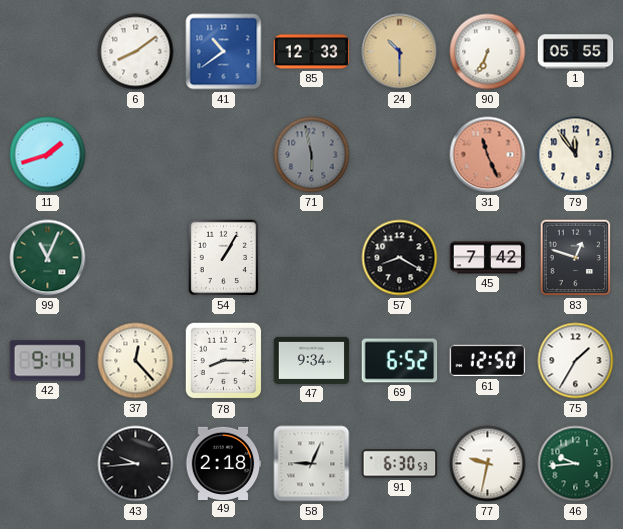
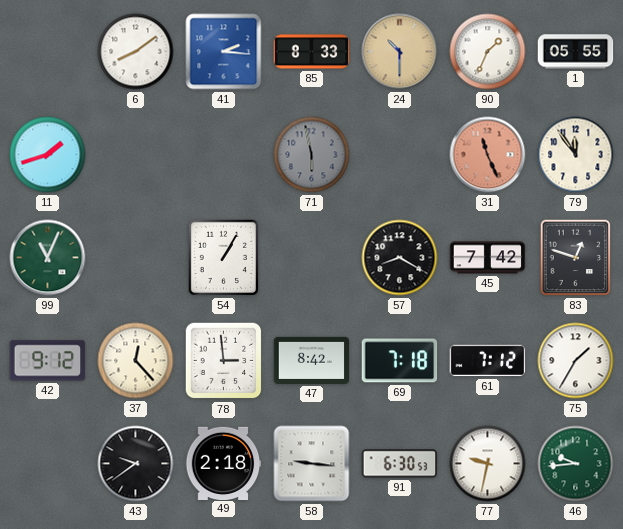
41: 10:39 -> 2:16 (224, 52)
85: 12:33 -> 8:33 (312, 52)
90: 6:34 -> 1:34 (488, 52)
42: 9:14 -> 9:12 (48, 361)
78: 8:15 -> 2:59 (224, 361)
47: 9:34 -> 8:42 (312, 360)
69: 6:52 -> 7:18 (400, 361)
61: 12:50 -> 7:12 (488, 361)
43: 9:44 -> 9:39 (136, 464)
58: 9:04 -> 9:16 (312, 464)
